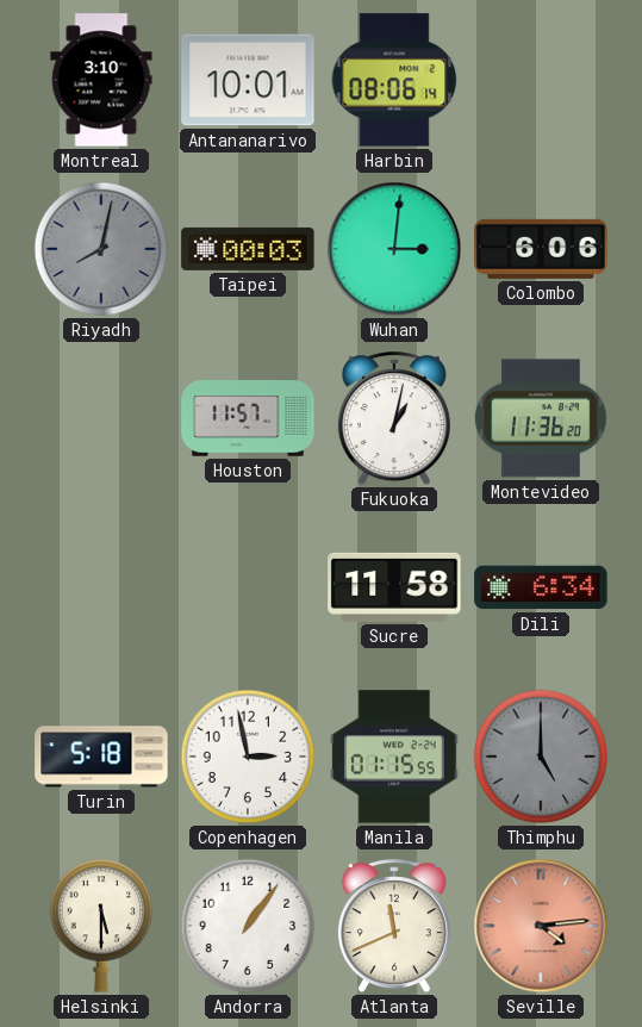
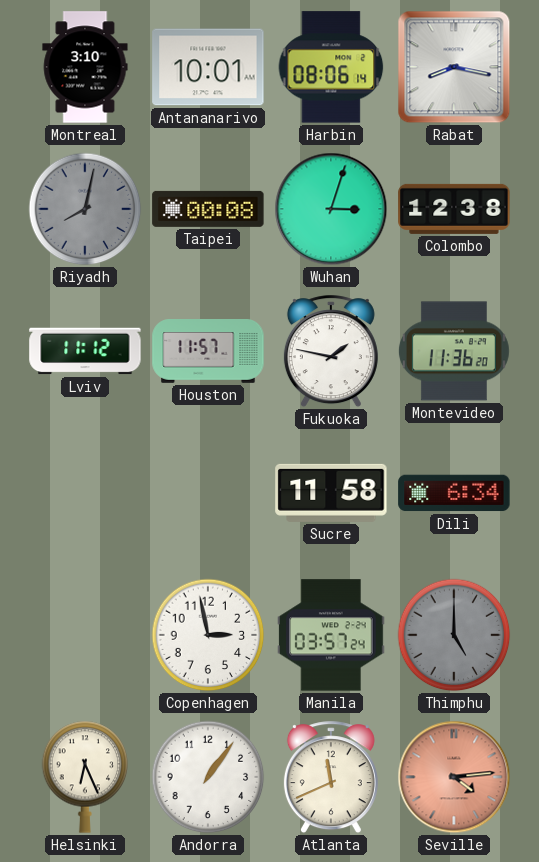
Rabat: none -> 8:17 (454, 67)
Taipei: 00:03 -> 00:08 (208, 209)
Wuhan: 3:01 -> 3:03 (331, 209)
Colombo: 6:06 -> 12:38 (454, 209)
Lviv: none -> 11:12 (85, 351)
Fukuoka: 1:02 -> 1:47 (331, 352)
Turin: 5:18 -> none (101, 757)
Manila: 01:15 -> 03:57 (331, 635)
Helsinki: 5:30 -> 6:26 (85, 777)
